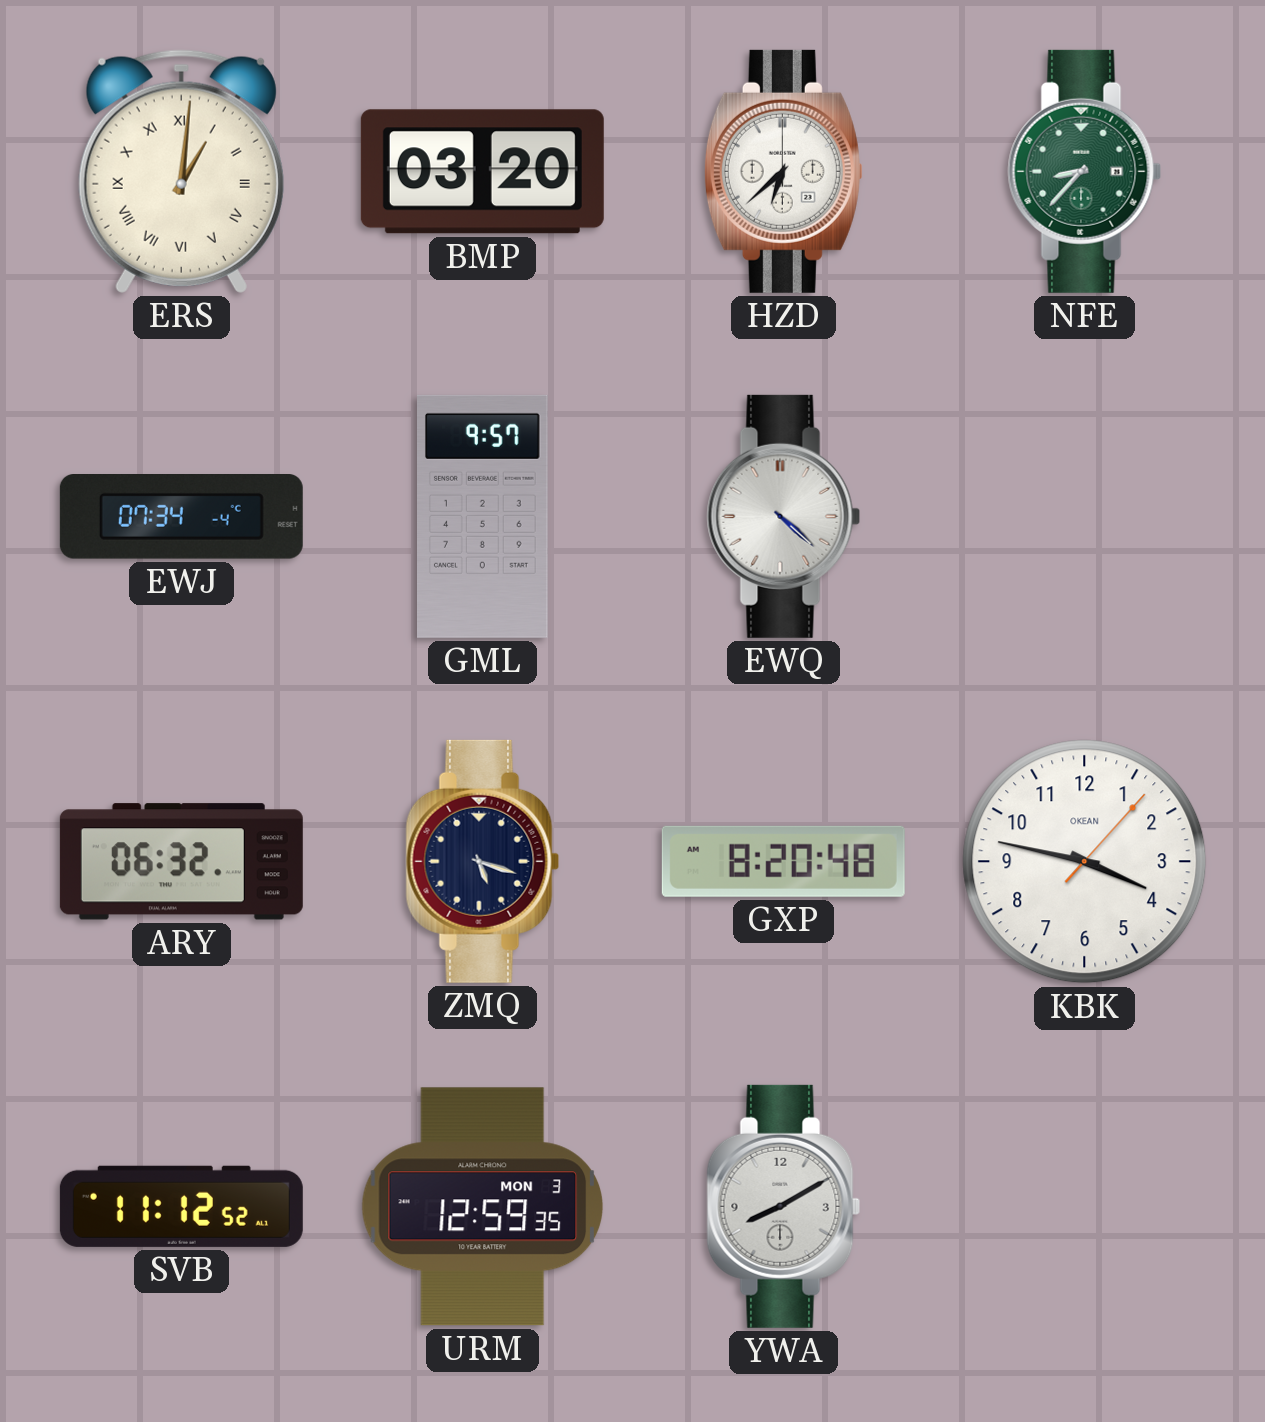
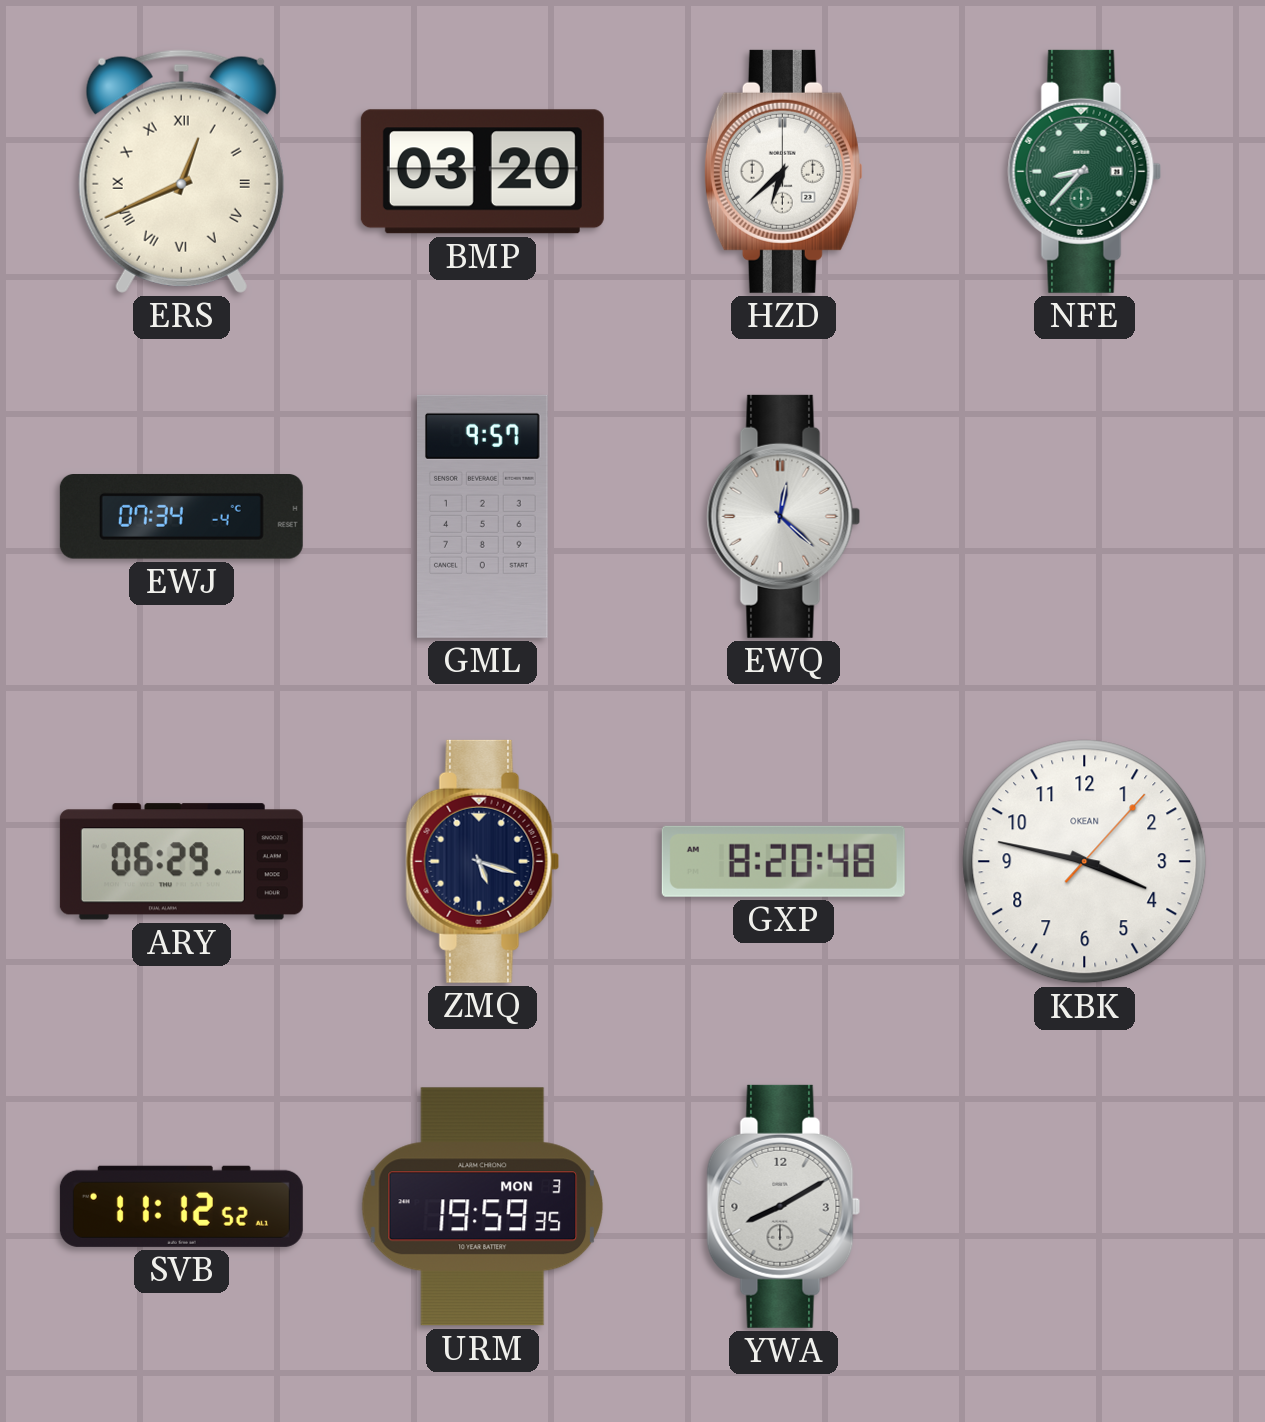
ERS: 1:01 -> 12:41 (181, 171)
EWQ: 4:22 -> 12:22 (784, 516)
ARY: 06:32 -> 06:29 (181, 862)
URM: 12:59 -> 19:59 (483, 1207)
